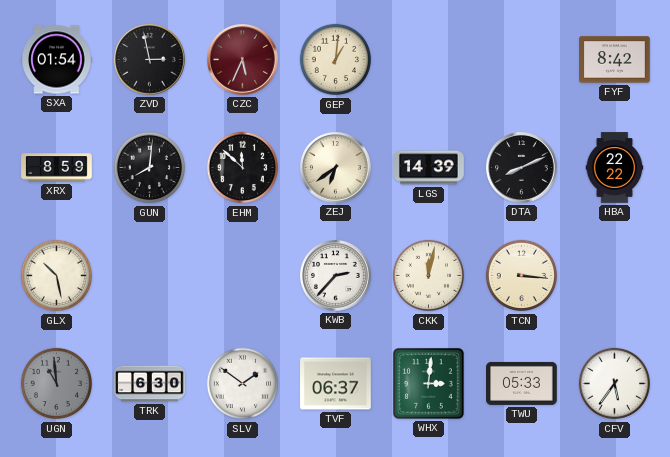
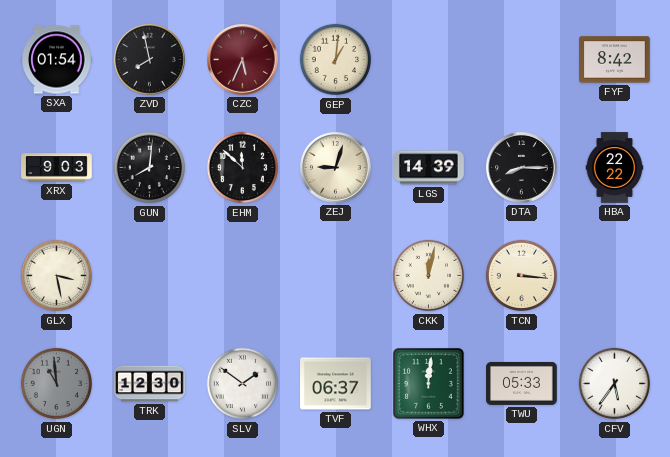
ZVD: 2:58 -> 7:58 (150, 60)
XRX: 8:59 -> 9:03 (57, 168)
ZEJ: 6:39 -> 9:03 (336, 168)
DTA: 8:11 -> 8:15 (522, 168)
GLX: 10:28 -> 3:28 (57, 276)
KWB: 2:37 -> none (336, 276)
TRK: 6:30 -> 12:30 (150, 384)
WHX: 3:01 -> 12:01 (428, 383)
